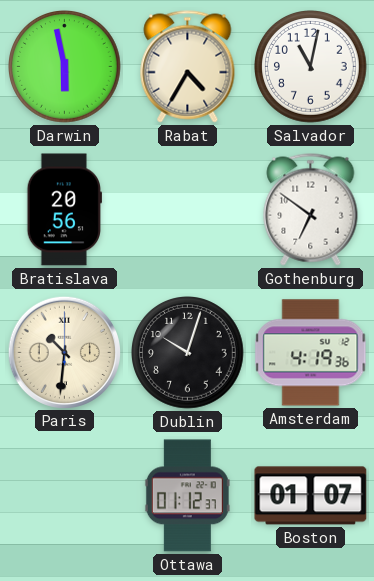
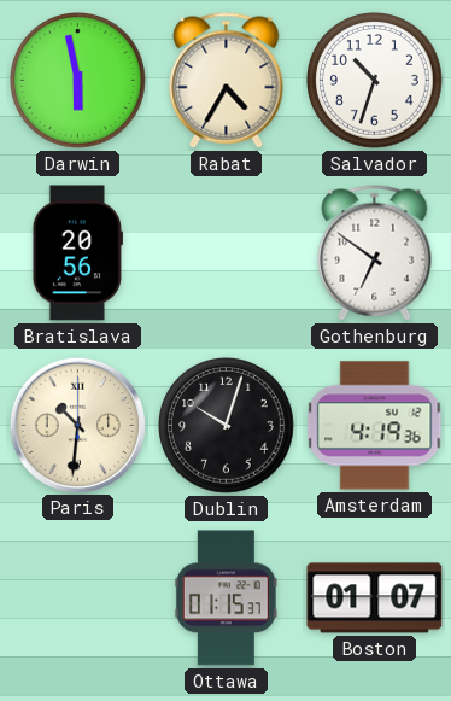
Salvador: 11:02 -> 10:33 (375, 81)
Ottawa: 01:12 -> 01:15 (225, 598)
